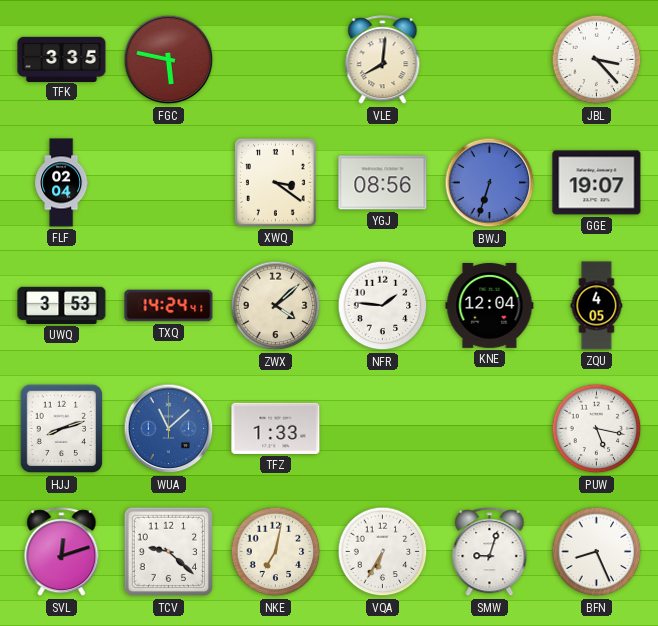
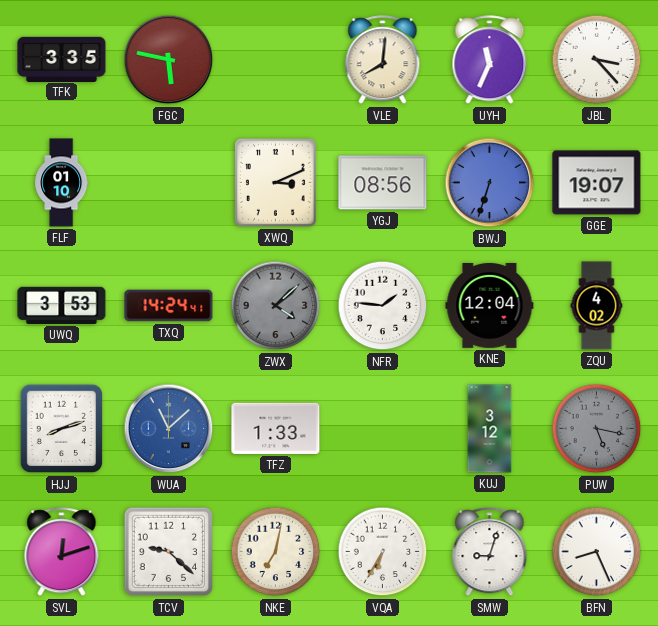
UYH: none -> 11:34 (490, 60)
FLF: 02:04 -> 01:10 (62, 183)
XWQ: 3:21 -> 3:11 (275, 182)
ZWX dial: cream -> grey (276, 306)
ZQU: 4:05 -> 4:02 (597, 306)
KUJ: none -> 3:12 (490, 429)
PUW dial: white -> grey (597, 429)
